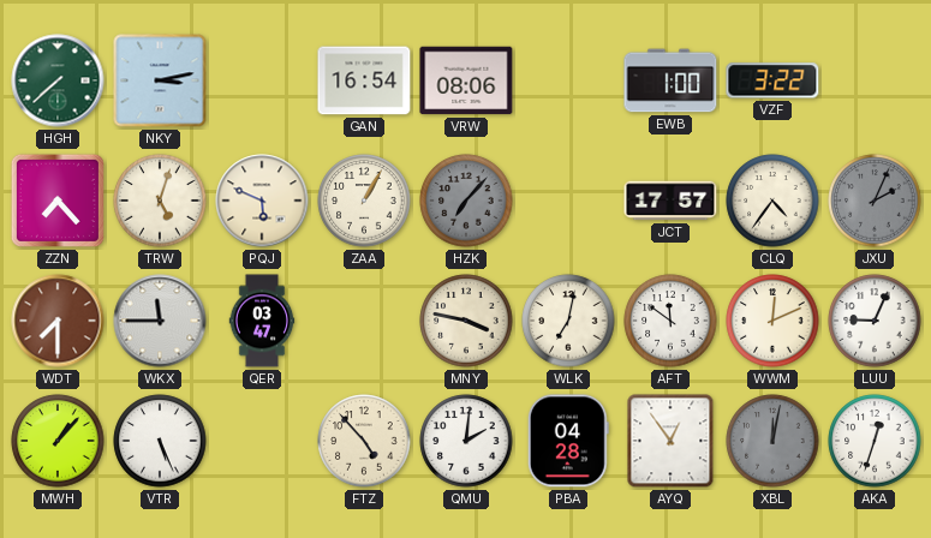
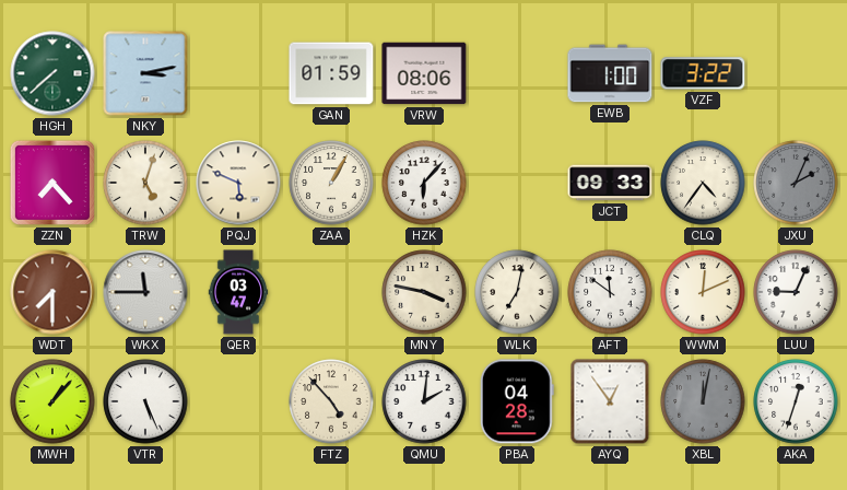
GAN: 16:54 -> 01:59 (331, 73)
HZK: 7:07 -> 6:07 (424, 183)
HZK dial: grey -> white (424, 183)
JCT: 17:57 -> 09:33 (610, 183)
